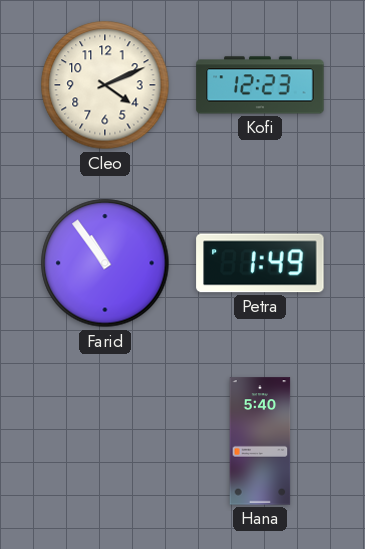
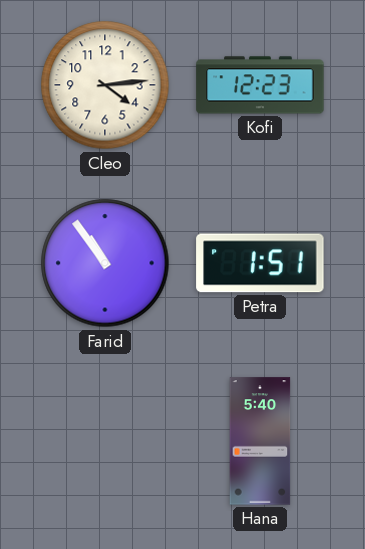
Cleo: 4:11 -> 4:14 (105, 85)
Petra: 1:49 -> 1:51 (260, 263)
